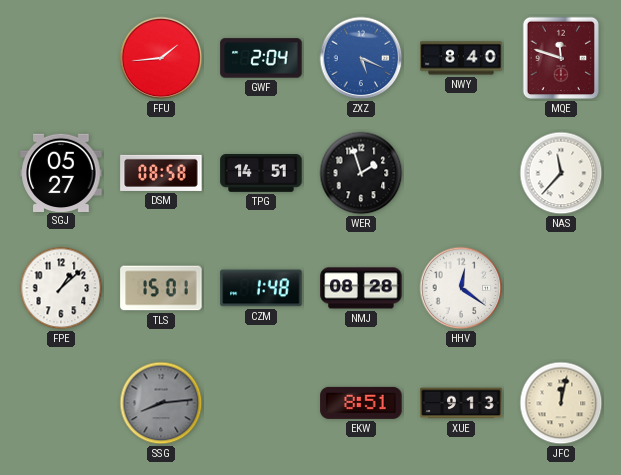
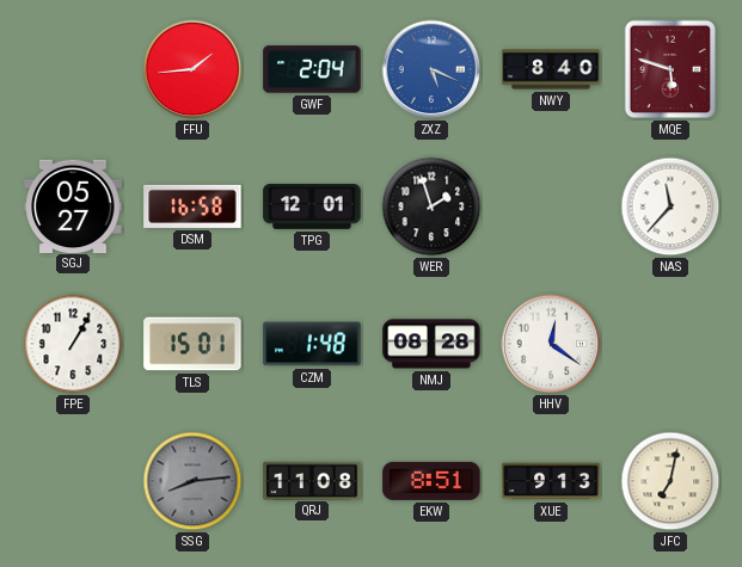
MQE: 11:48 -> 5:48 (670, 69)
DSM: 08:58 -> 16:58 (192, 207)
TPG: 14:51 -> 12:01 (312, 208)
FPE: 1:08 -> 1:05 (73, 344)
QRJ: none -> 11:08 (312, 480)
JFC: 12:02 -> 7:02 (670, 481)
